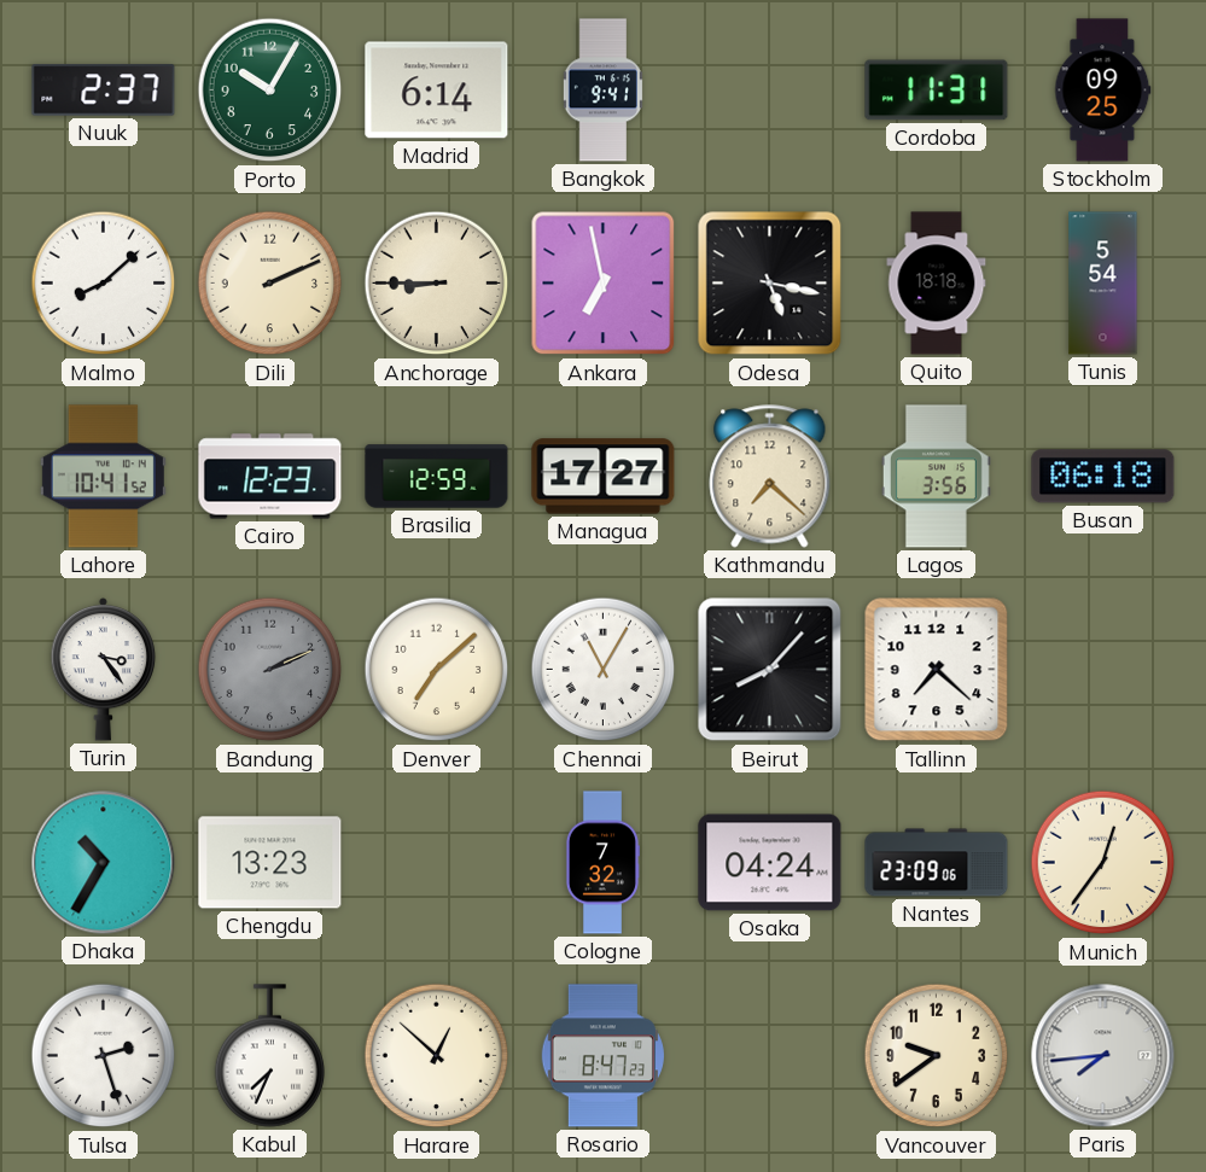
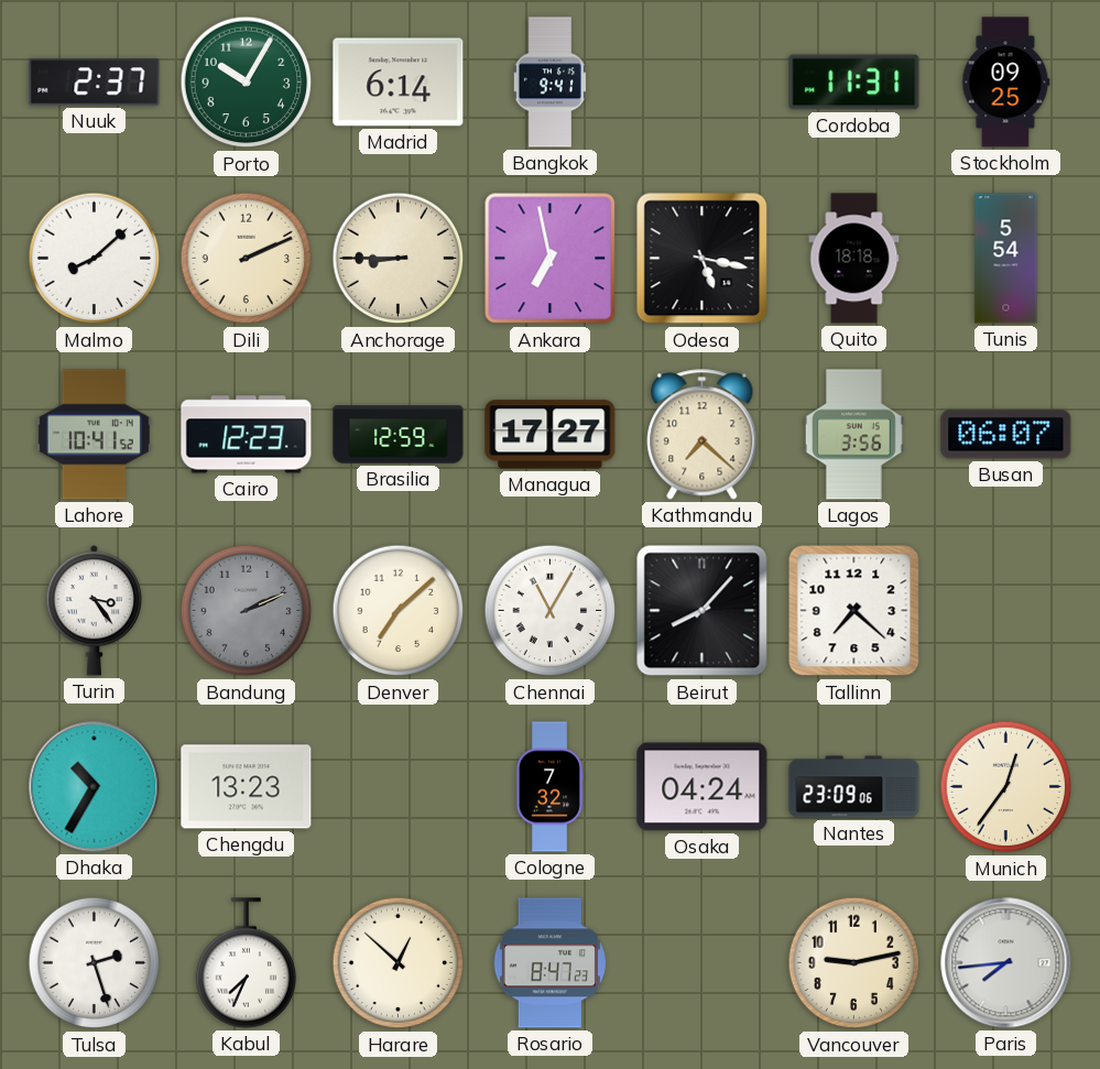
Busan: 06:18 -> 06:07 (1006, 435)
Vancouver: 9:39 -> 9:13 (854, 963)
